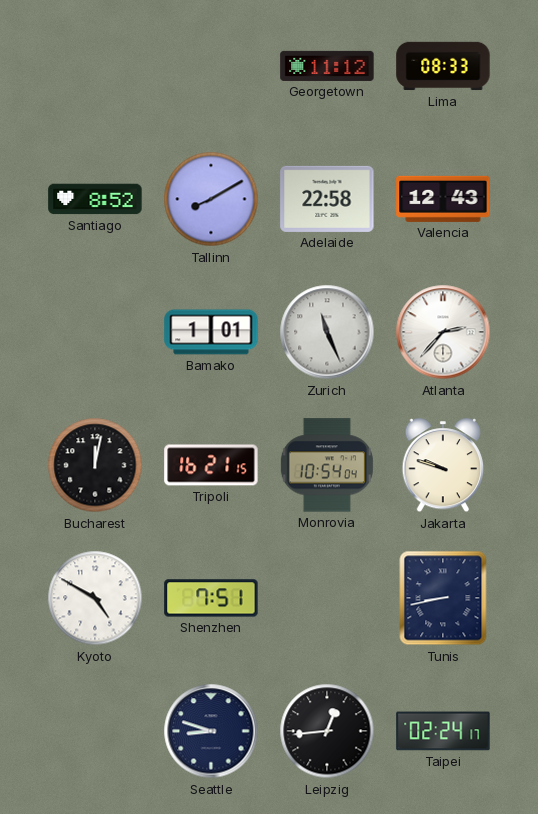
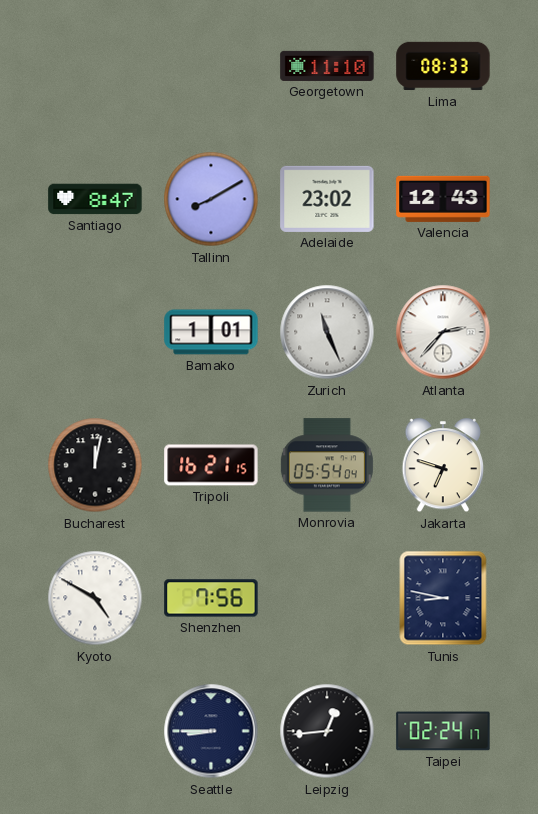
Georgetown: 11:12 -> 11:10 (327, 66)
Santiago: 8:52 -> 8:47 (95, 199)
Adelaide: 22:58 -> 23:02 (327, 199)
Monrovia: 10:54 -> 05:54 (327, 465)
Jakarta: 9:48 -> 6:48 (443, 466)
Shenzhen: 7:51 -> 7:56 (211, 598)
Tunis: 8:43 -> 8:47 (443, 598)
Seattle: 8:48 -> 8:45 (211, 731)
